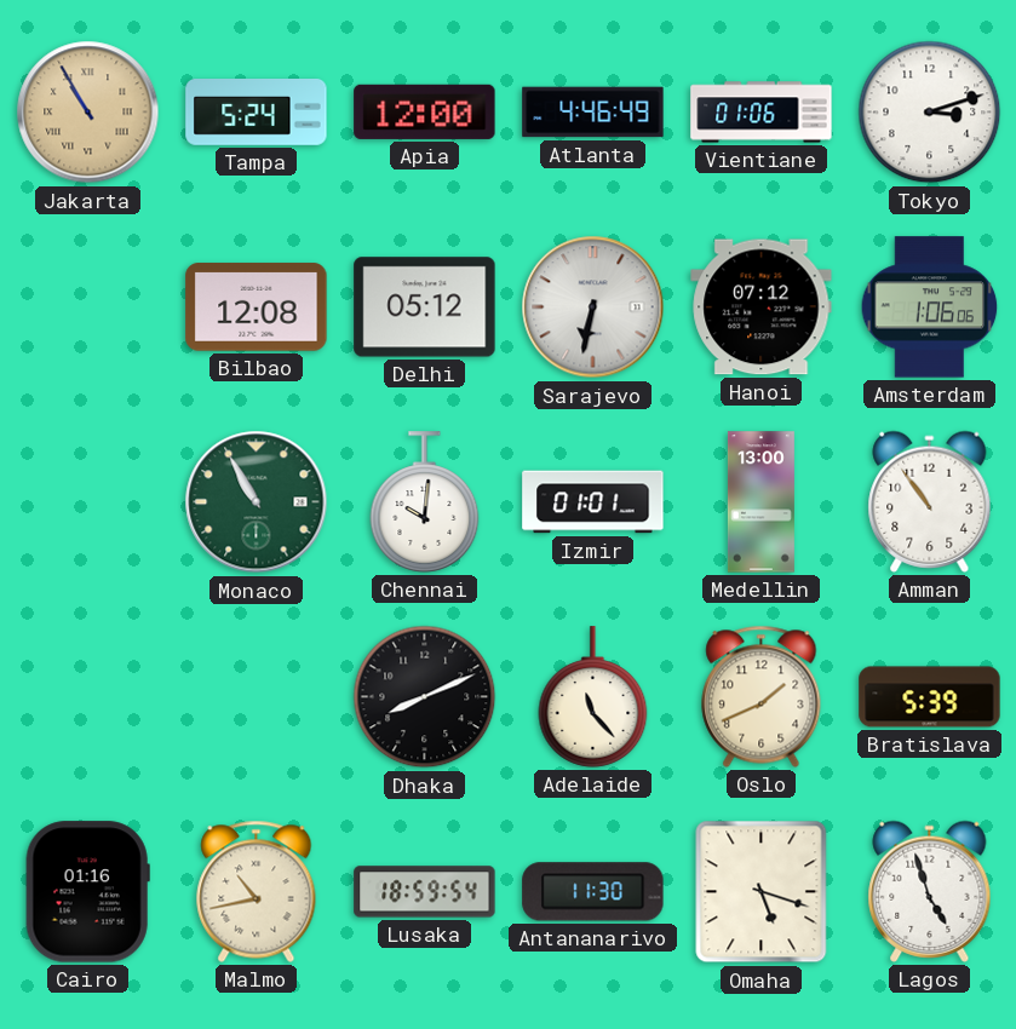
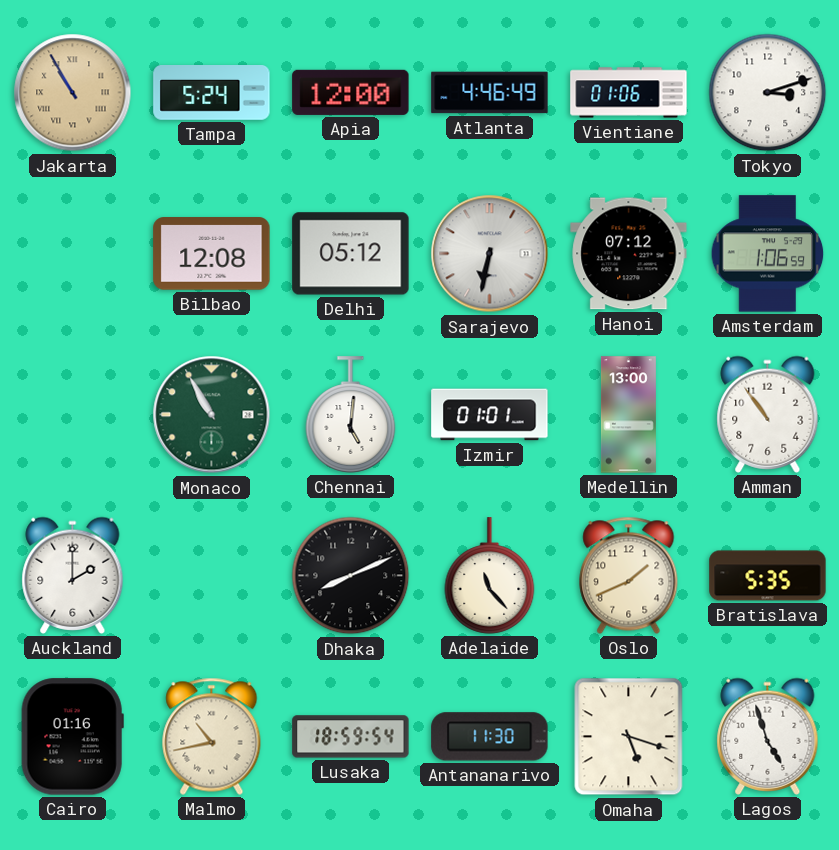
Amsterdam: 1:06:06 -> 1:06:59 (768, 254)
Chennai: 10:01 -> 5:01 (351, 415)
Auckland: none -> 2:00 (73, 575)
Bratislava: 5:39 -> 5:35 (768, 576)
